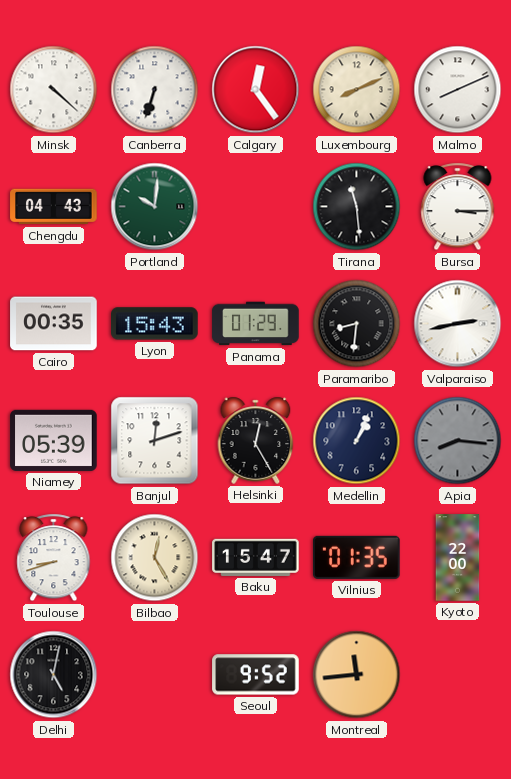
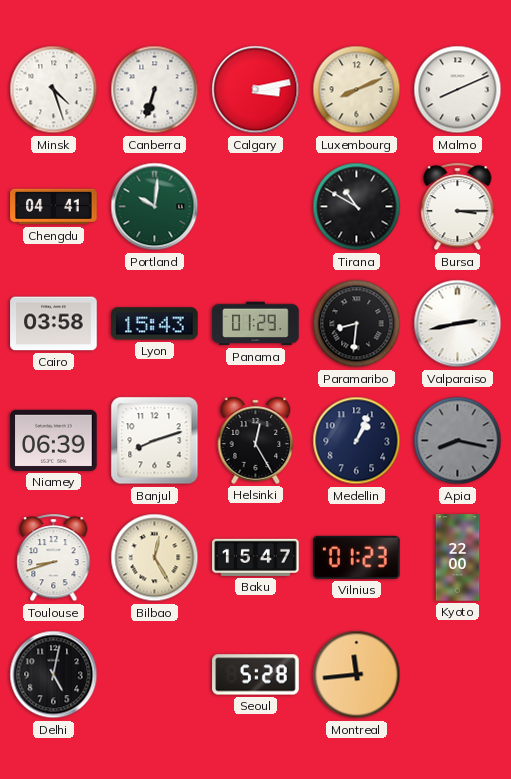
Minsk: 4:22 -> 4:27 (54, 90)
Calgary: 12:24 -> 3:13 (256, 90)
Chengdu: 04:43 -> 04:41 (54, 207)
Tirana: 11:29 -> 10:50 (357, 207)
Cairo: 00:35 -> 03:58 (54, 324)
Niamey: 05:39 -> 06:39 (54, 440)
Banjul: 12:12 -> 8:12 (155, 441)
Apia: 8:16 -> 8:17 (458, 441)
Vilnius: 01:35 -> 01:23 (357, 557)
Seoul: 9:52 -> 5:28 (256, 675)
